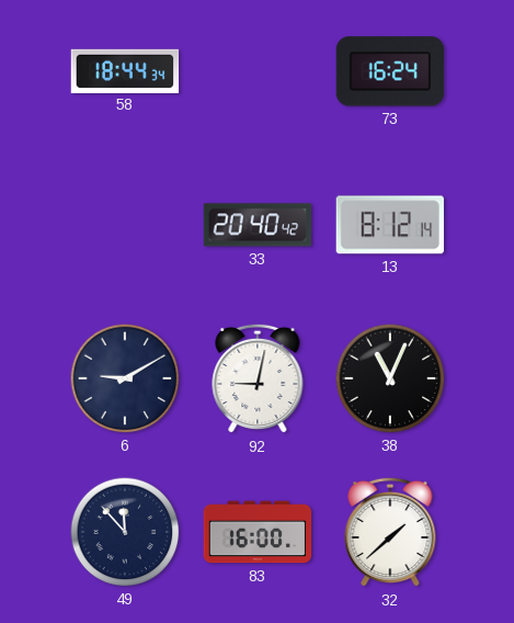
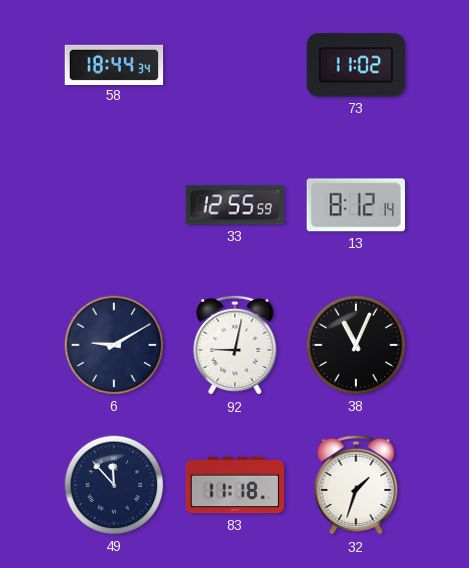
73: 16:24 -> 11:02 (355, 65)
33: 20:40 -> 12:55 (235, 205)
83: 16:00 -> 11:18 (235, 485)
32: 1:38 -> 1:33 (356, 485)
